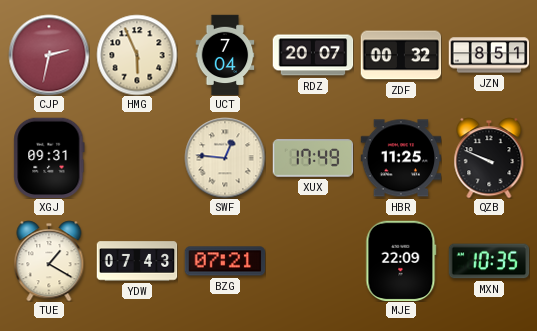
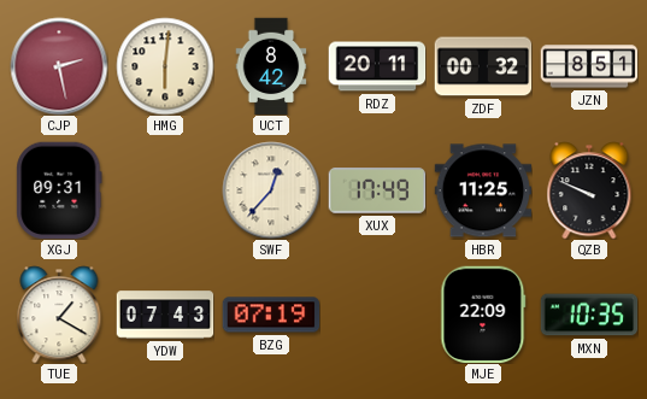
CJP: 2:32 -> 2:28 (59, 66)
HMG: 5:56 -> 6:01 (165, 66)
UCT: 7:04 -> 8:42 (271, 66)
RDZ: 20:07 -> 20:11 (377, 66)
SWF: 12:46 -> 12:37 (271, 190)
BZG: 07:21 -> 07:19 (271, 315)
